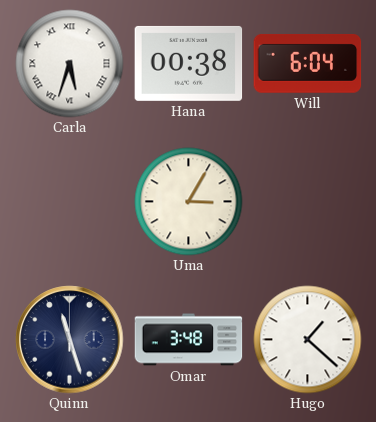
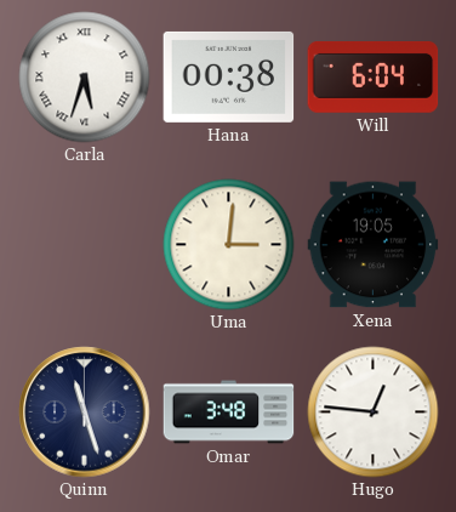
Uma: 3:05 -> 3:01 (229, 245)
Xena: none -> 19:05 (374, 245)
Hugo: 1:22 -> 12:46 (374, 413)
